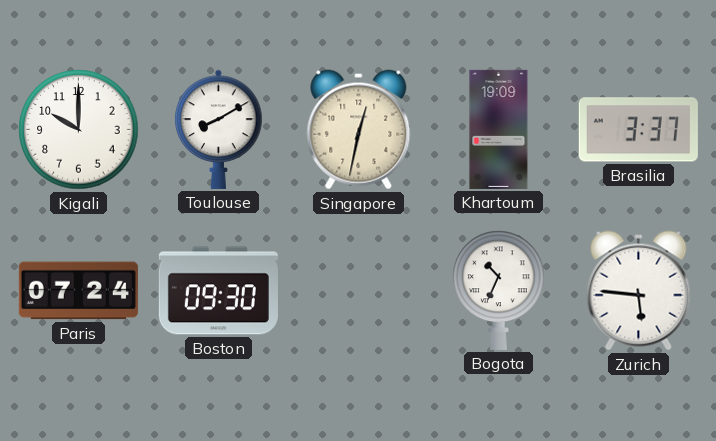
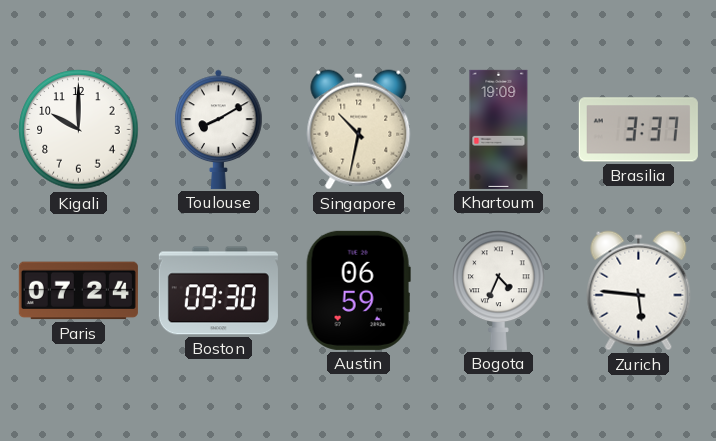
Singapore: 12:32 -> 10:32 (359, 130)
Austin: none -> 06:59 (358, 290)
Bogota: 10:34 -> 4:34 (499, 290)
